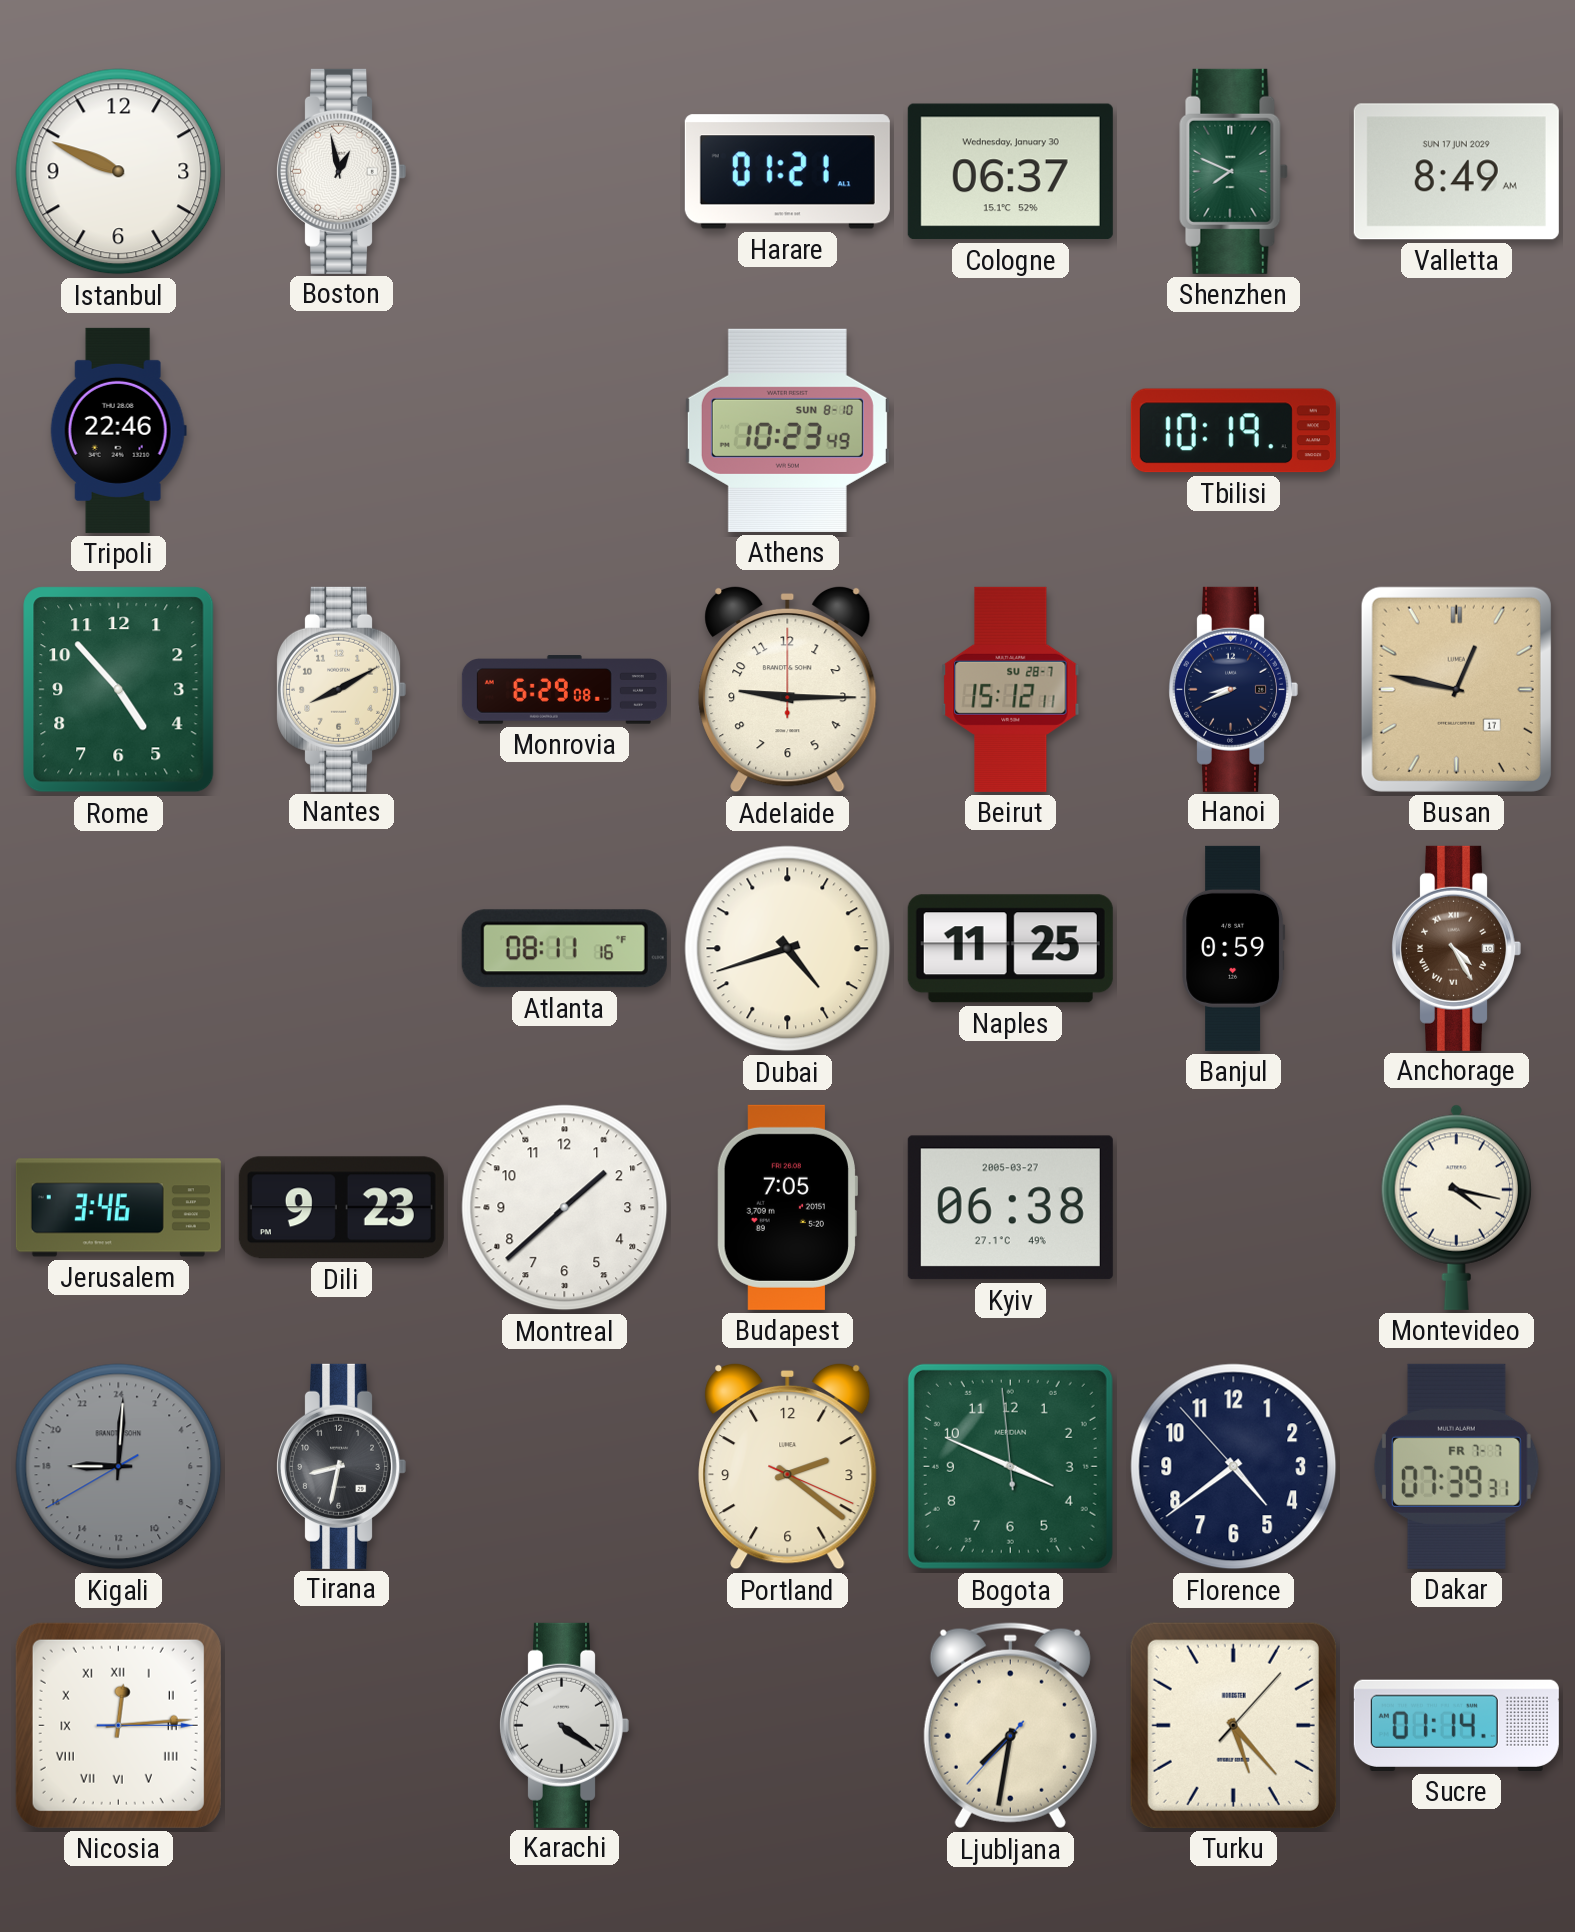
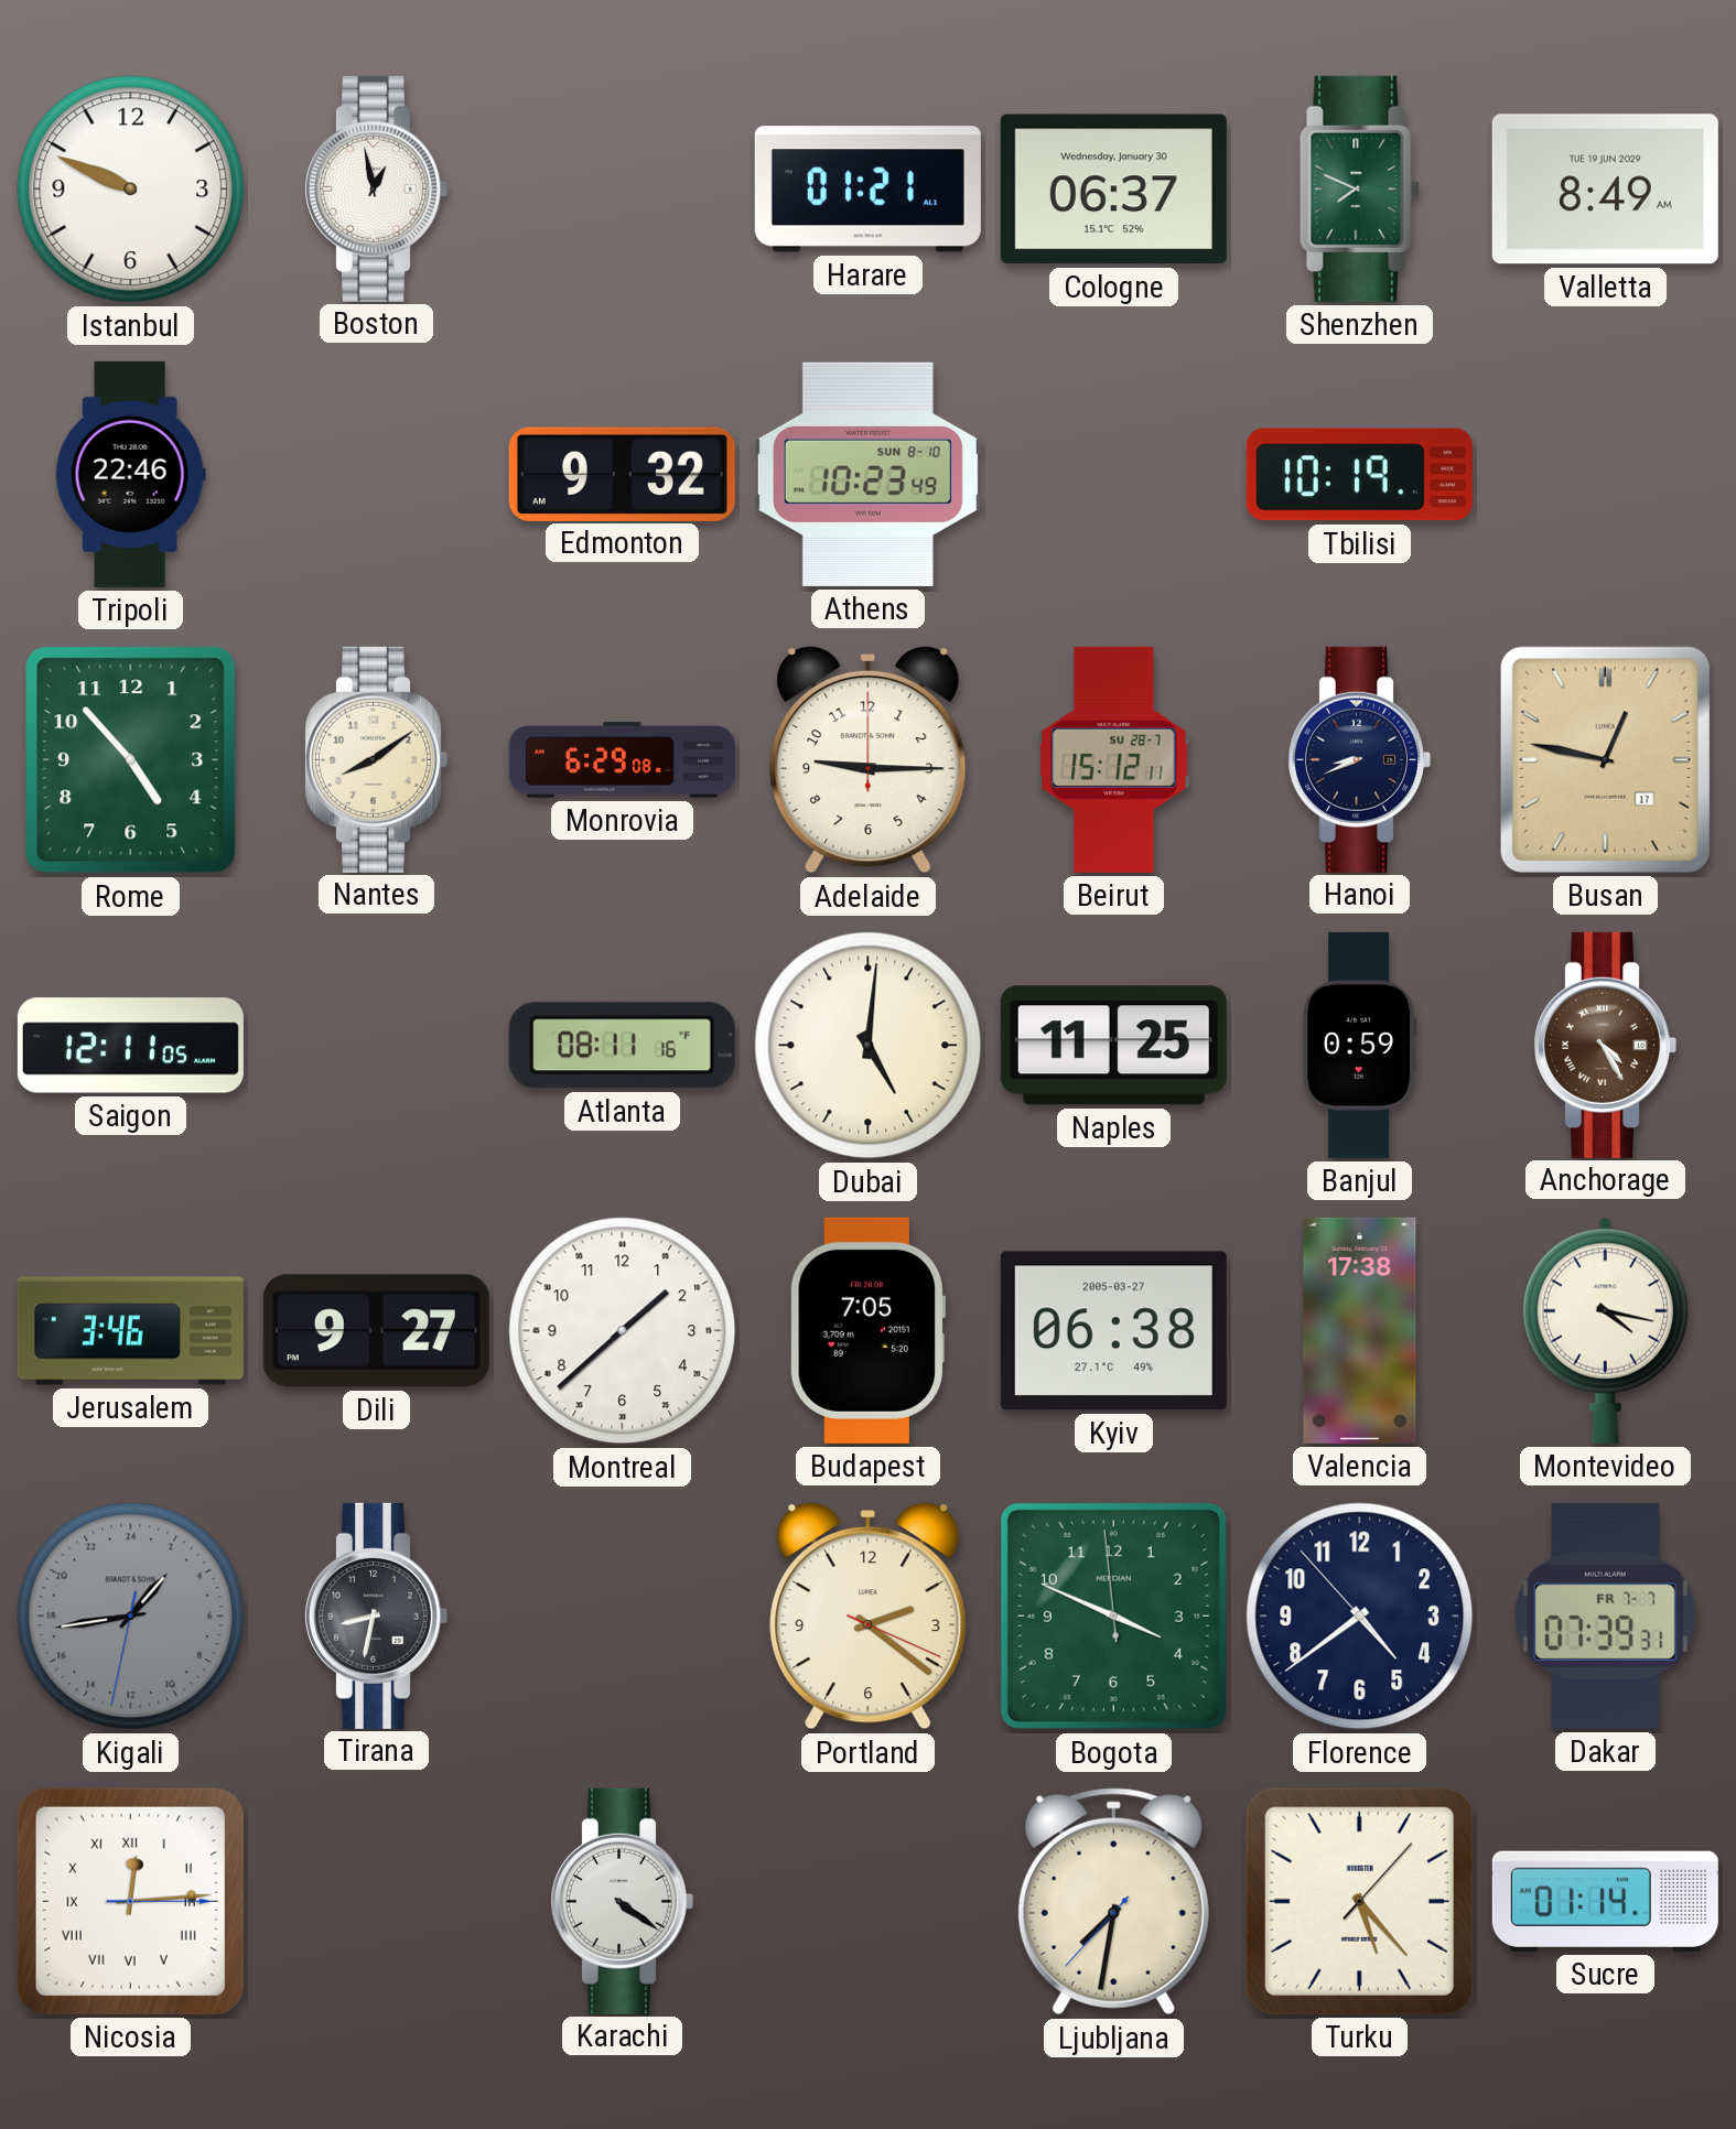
Valletta date: SUN 17 JUN 2029 -> TUE 19 JUN 2029 (1605, 190)
Edmonton: none -> 9:32 (622, 474)
Nantes: 8:10 -> 8:09 (376, 759)
Saigon: none -> 12:11 (130, 1046)
Dubai: 4:42 -> 5:01 (869, 1046)
Dili: 9:23 -> 9:27 (376, 1331)
Valencia: none -> 17:38 (1360, 1330)
Kigali: 18:00 -> 2:43 (131, 1617)
